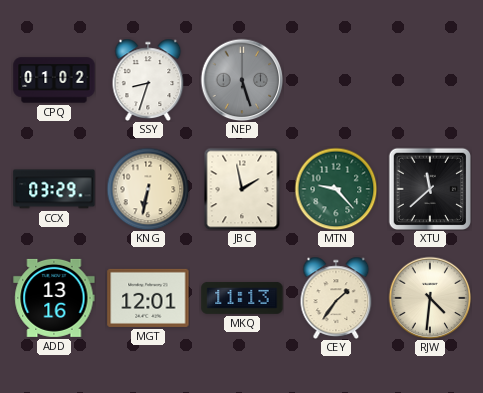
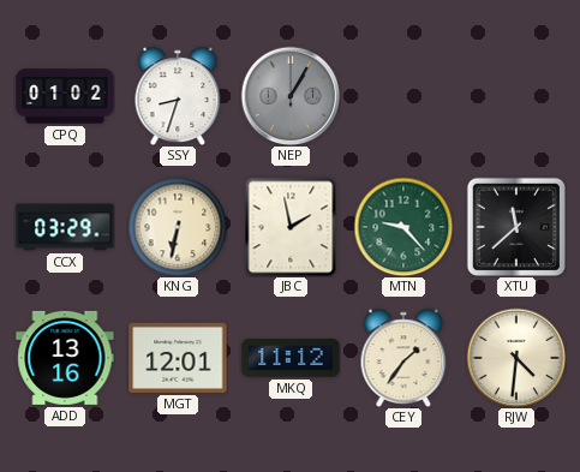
NEP: 5:27 -> 1:05 (291, 96)
MKQ: 11:13 -> 11:12 (291, 359)
